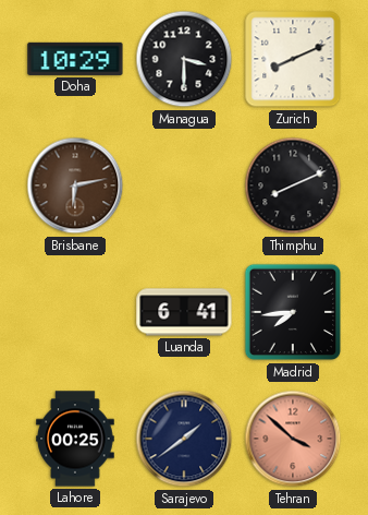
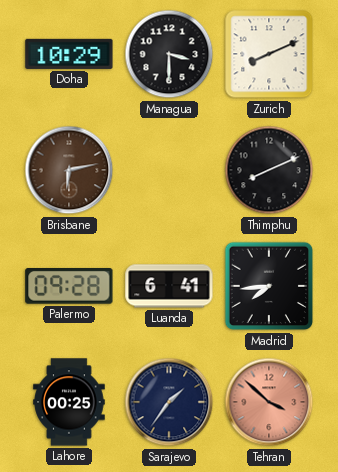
Palermo: none -> 09:28 (69, 287)
Sarajevo: 1:39 -> 1:36 (169, 402)
